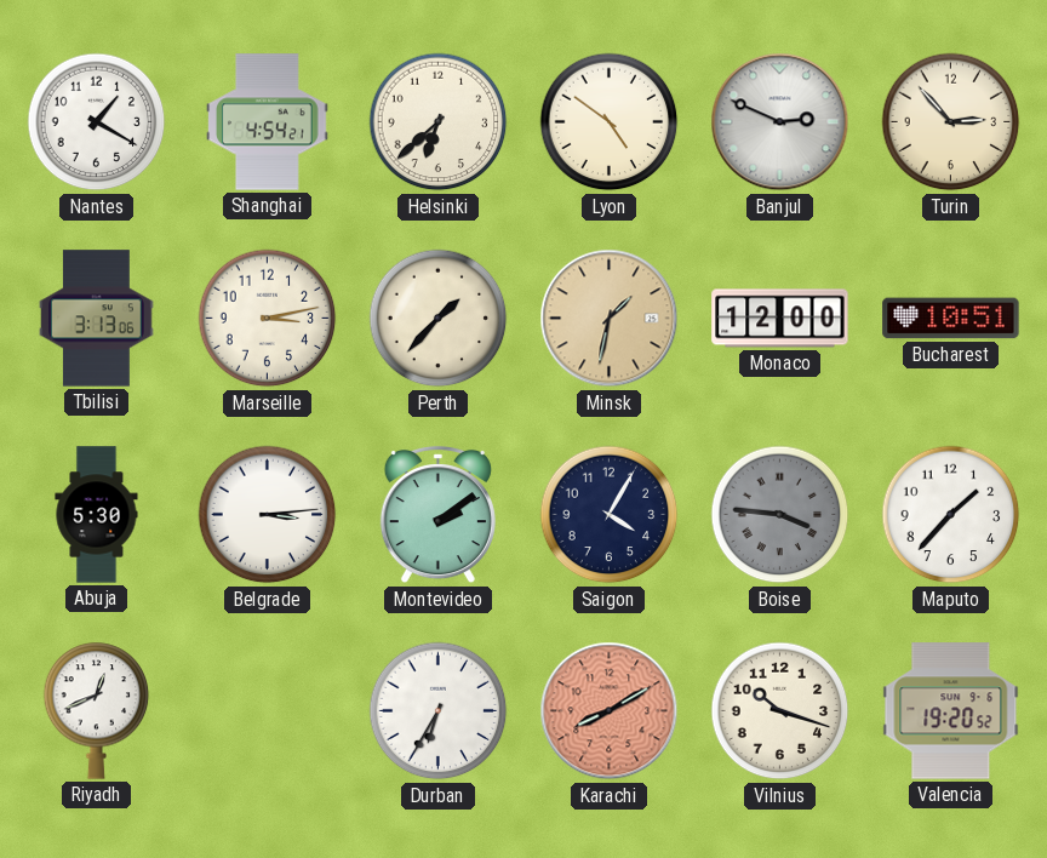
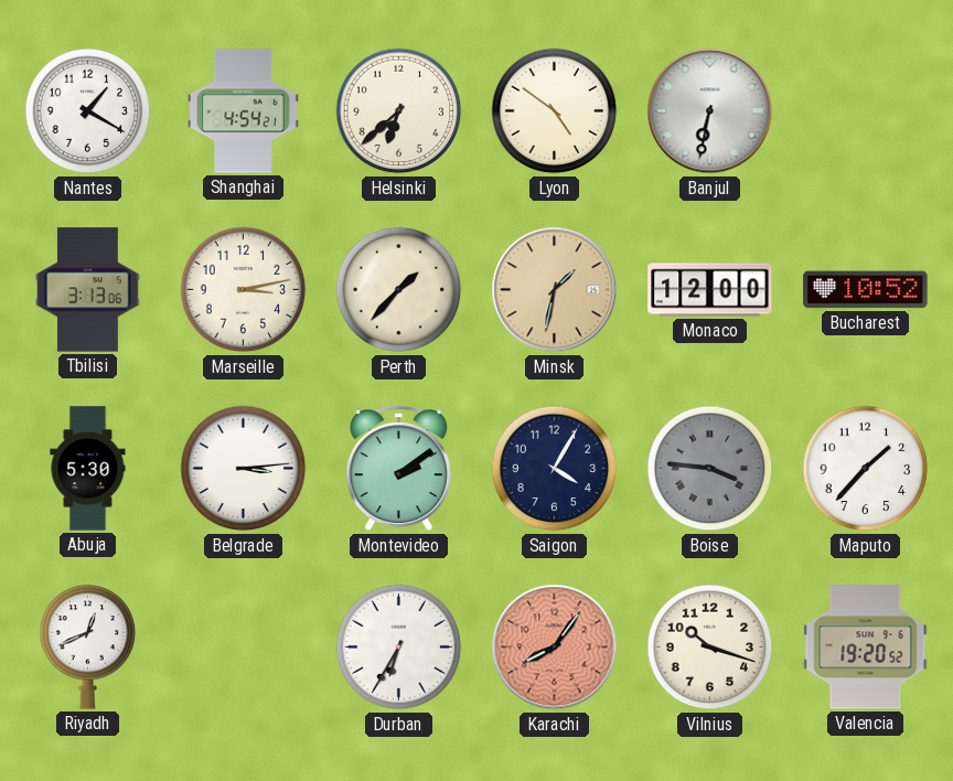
Banjul: 2:49 -> 6:32 (710, 111)
Turin: 2:53 -> none (951, 122)
Bucharest: 10:51 -> 10:52 (866, 290)
Karachi: 8:10 -> 8:06 (555, 648)
